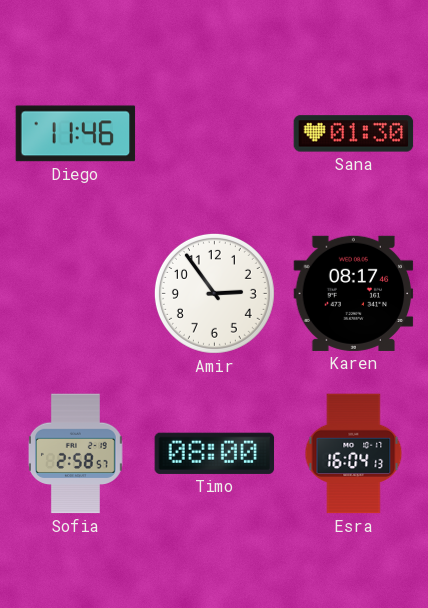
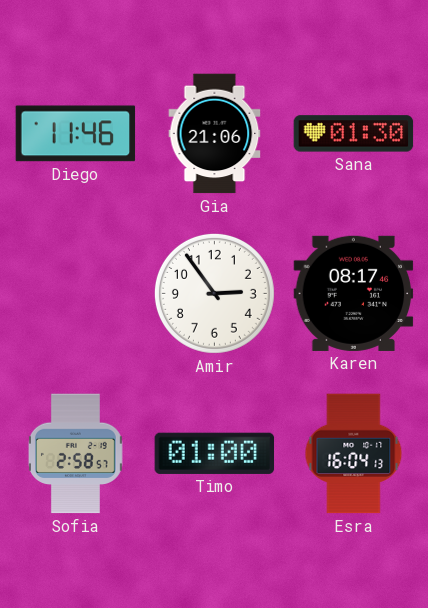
Gia: none -> 21:06 (215, 134)
Timo: 08:00 -> 01:00 (215, 453)
